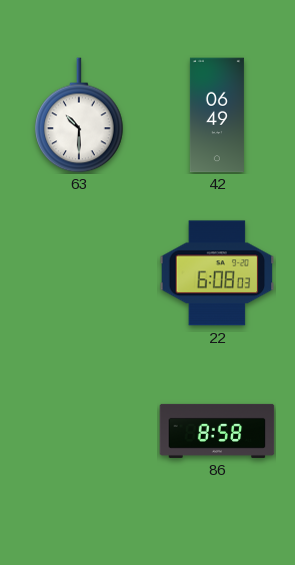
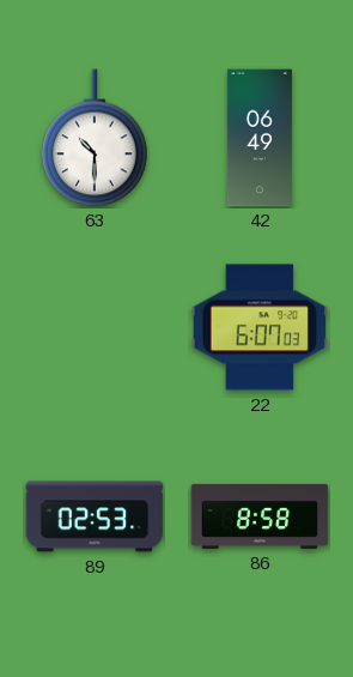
22: 6:08 -> 6:07 (260, 327)
89: none -> 02:53 (95, 516)
